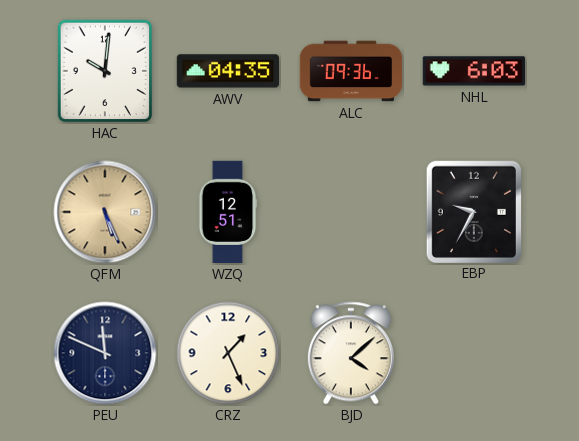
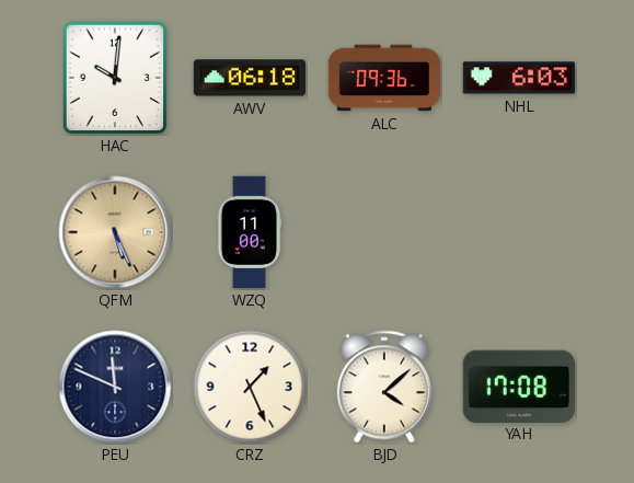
AWV: 04:35 -> 06:18 (249, 78)
WZQ: 12:51 -> 11:00 (250, 232)
EBP: 9:35 -> none (473, 211)
YAH: none -> 17:08 (518, 386)
